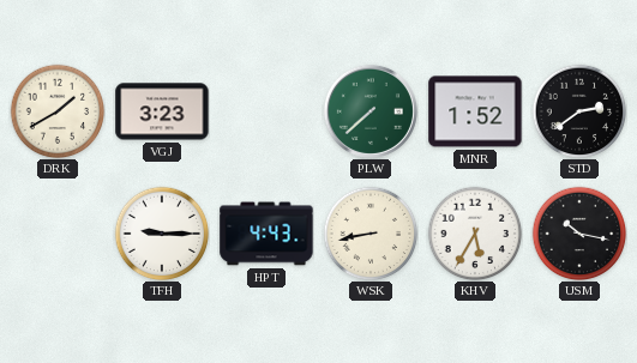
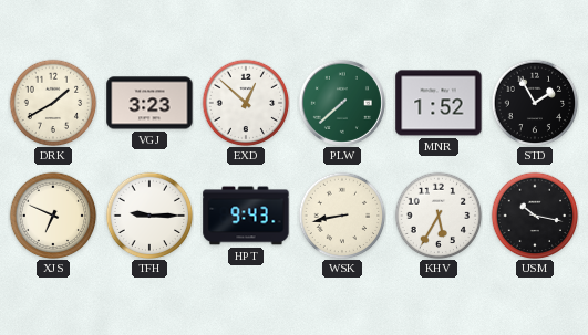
EXD: none -> 12:52 (246, 103)
STD: 2:39 -> 1:55 (535, 103)
XJS: none -> 6:49 (53, 216)
HPT: 4:43 -> 9:43 (246, 216)
